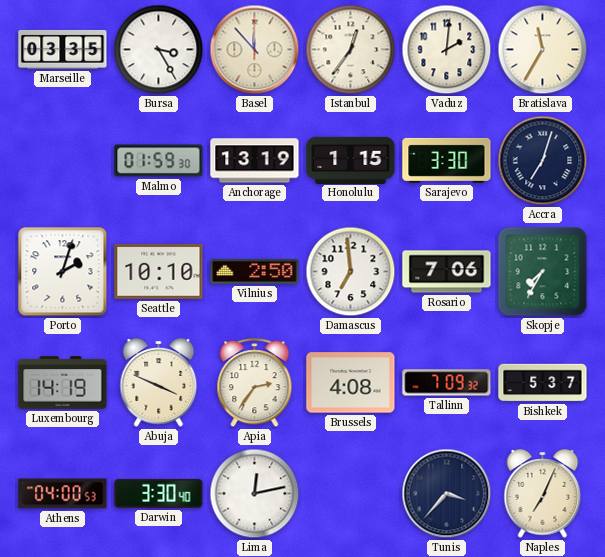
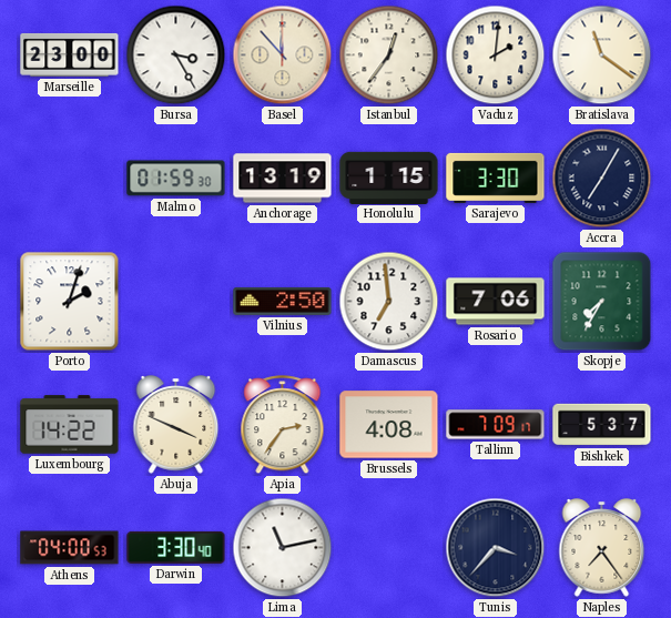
Marseille: 03:35 -> 23:00 (70, 54)
Bratislava: 11:35 -> 11:21 (602, 55)
Accra: 7:03 -> 7:05 (602, 179)
Seattle: 10:10 -> none (159, 271)
Luxembourg: 14:19 -> 14:22 (70, 425)
Tallinn: 7:09:32 -> 7:09:17 (496, 425)
Lima: 12:13 -> 11:13 (283, 548)
Naples: 7:04 -> 7:24 (602, 548)
